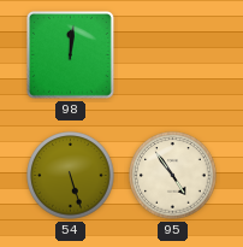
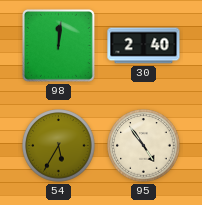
30: none -> 2:40 (144, 46)
54: 5:27 -> 5:35 (59, 146)
